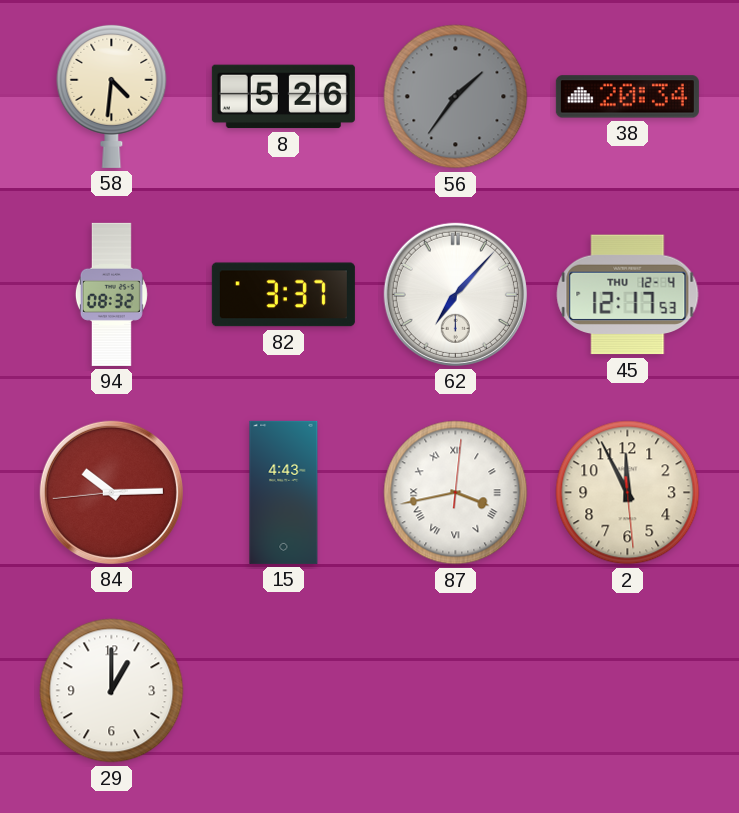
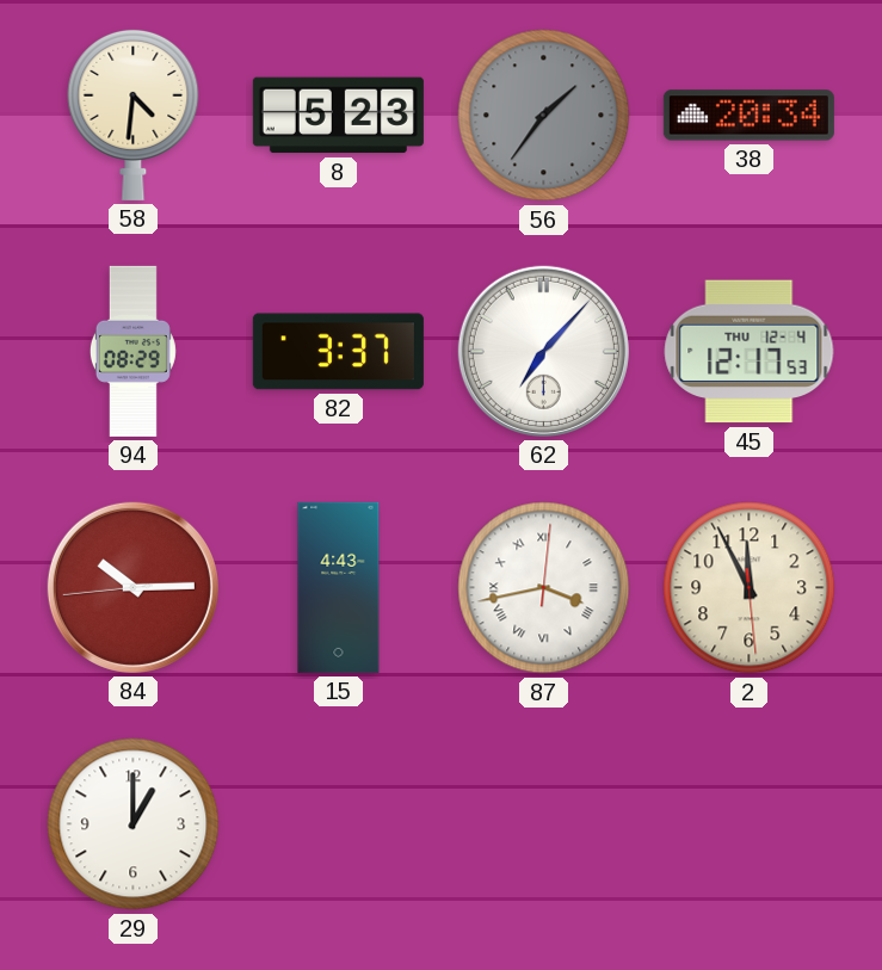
8: 5:26 -> 5:23 (338, 116)
94: 08:32 -> 08:29 (132, 351)
